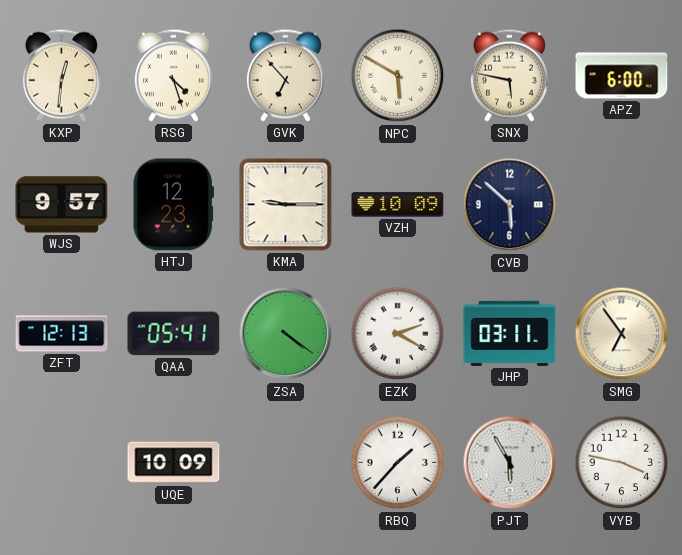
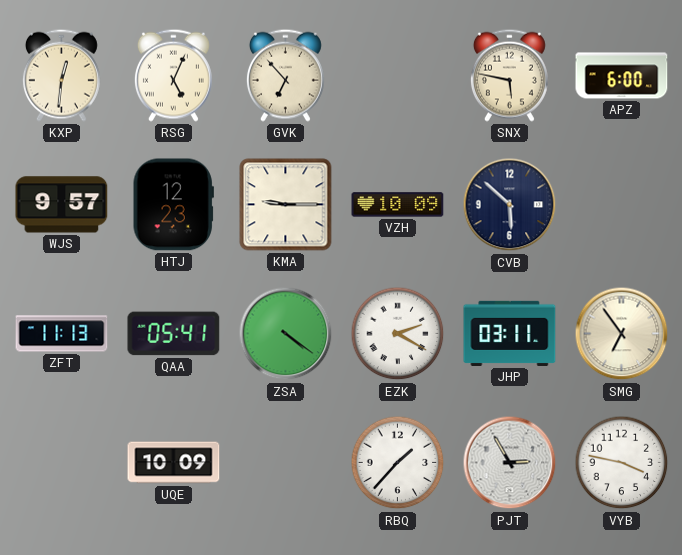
RSG: 4:27 -> 5:04 (173, 75)
NPC: 5:50 -> none (398, 76)
ZFT: 12:13 -> 11:13 (62, 334)
PJT: 5:55 -> 2:55 (510, 463)
